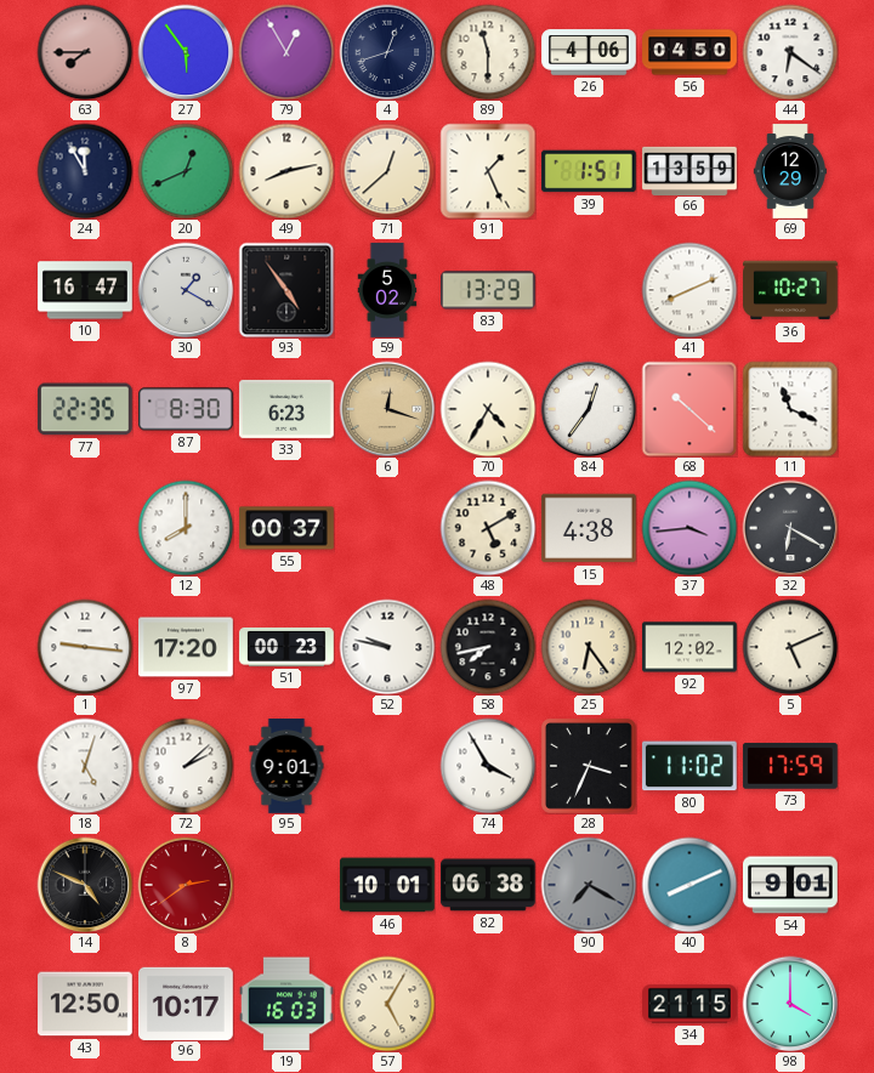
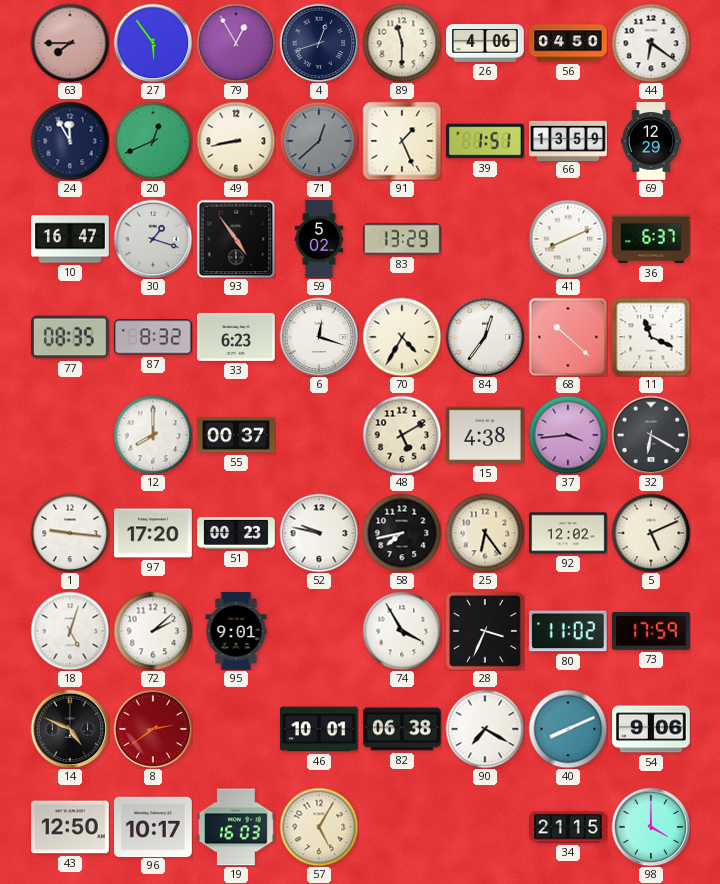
49: 8:13 -> 8:43 (236, 141)
71 dial: cream -> grey (319, 141)
30: 1:20 -> 1:18 (153, 239)
36: 10:27 -> 6:37 (652, 239)
77: 22:35 -> 08:35 (70, 337)
87: 8:30 -> 8:32 (153, 337)
6 dial: champagne -> white (319, 337)
90 dial: grey -> white (485, 729)
54: 9:01 -> 9:06 (652, 729)
